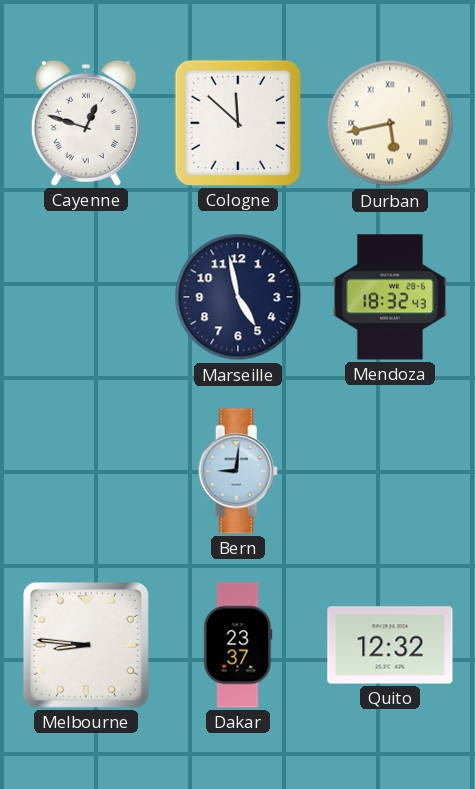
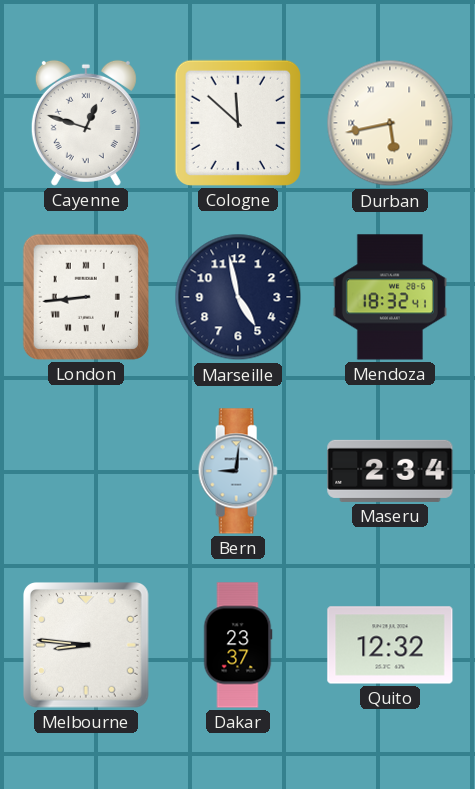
London: none -> 8:44 (86, 297)
Mendoza: 18:32:43 -> 18:32:41 (390, 297)
Maseru: none -> 2:34 (390, 471)
